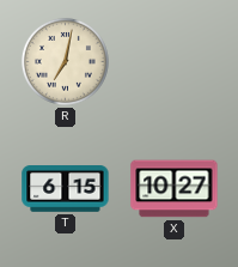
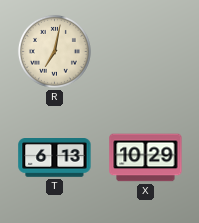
T: 6:15 -> 6:13 (55, 158)
X: 10:27 -> 10:29 (146, 158)
